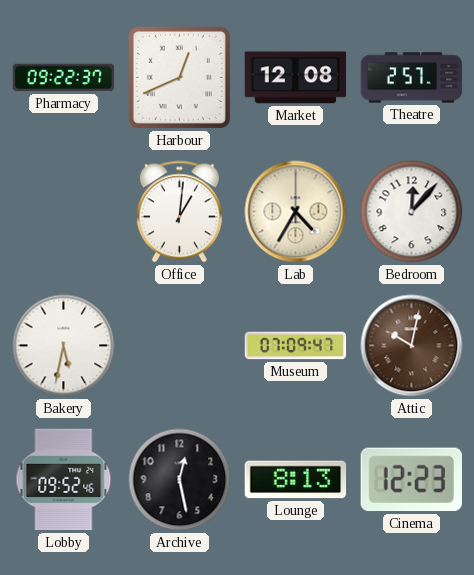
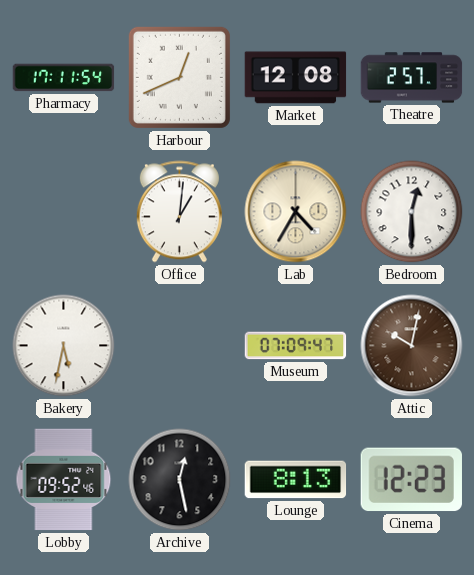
Pharmacy: 09:22 -> 17:11 (64, 78)
Bedroom: 12:07 -> 12:30 (412, 212)
